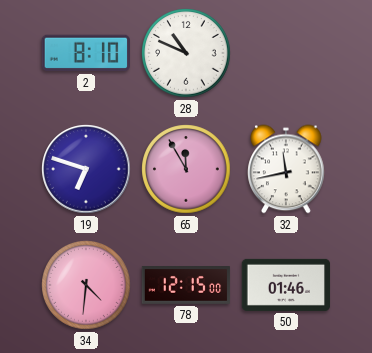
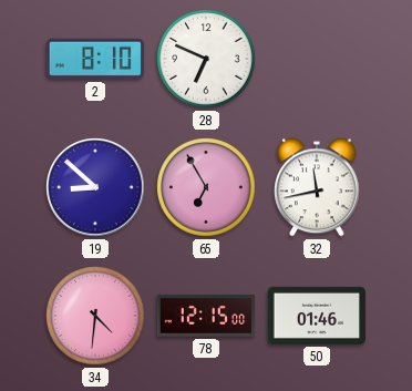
28: 10:49 -> 6:49 (206, 59)
19: 6:48 -> 8:52 (95, 187)
65: 11:55 -> 6:55 (206, 187)
